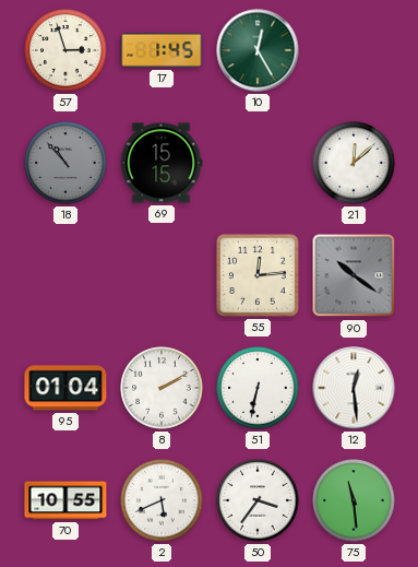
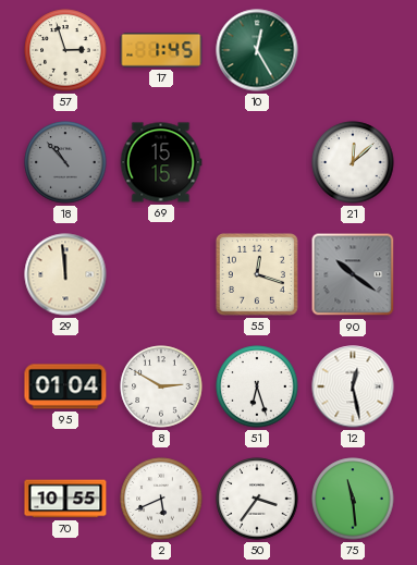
29: none -> 11:59 (65, 274)
55: 12:14 -> 12:18 (257, 274)
8: 2:10 -> 2:50 (161, 386)
51: 6:32 -> 6:27 (257, 386)
12: 12:29 -> 12:28 (353, 386)
